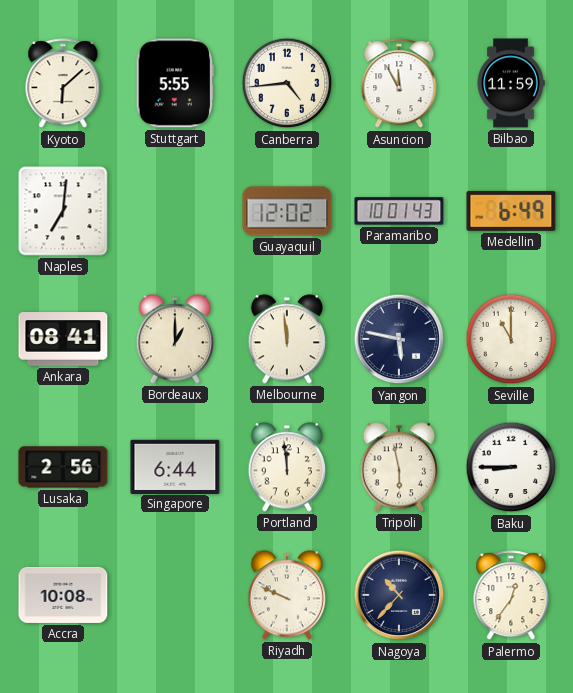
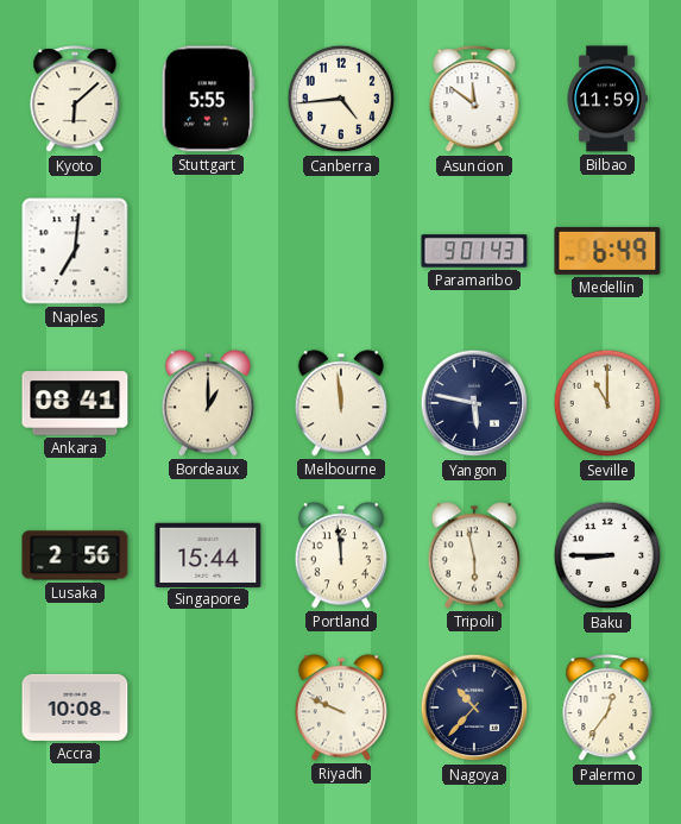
Asuncion: 11:55 -> 11:51 (474, 100)
Guayaquil: 12:02 -> none (287, 211)
Paramaribo: 10:01 -> 9:01 (474, 251)
Singapore: 6:44 -> 15:44 (208, 554)
